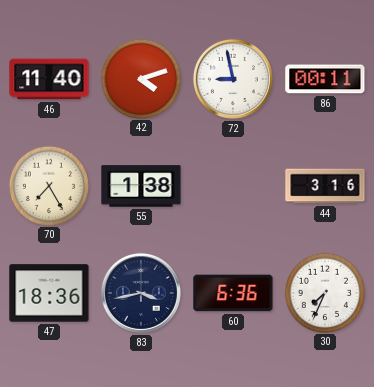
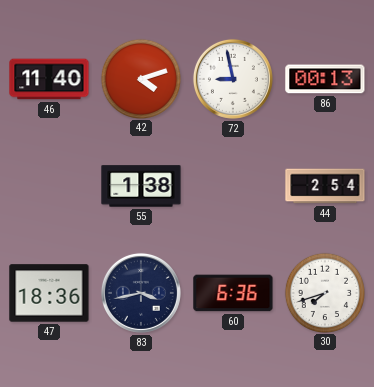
86: 00:11 -> 00:13 (325, 79)
70: 7:25 -> none (48, 185)
44: 3:16 -> 2:54 (325, 186)
30: 7:34 -> 7:42 (324, 292)
